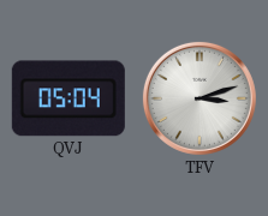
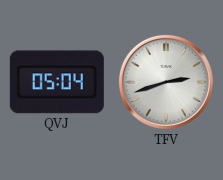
TFV: 3:12 -> 2:42 (166, 82)
